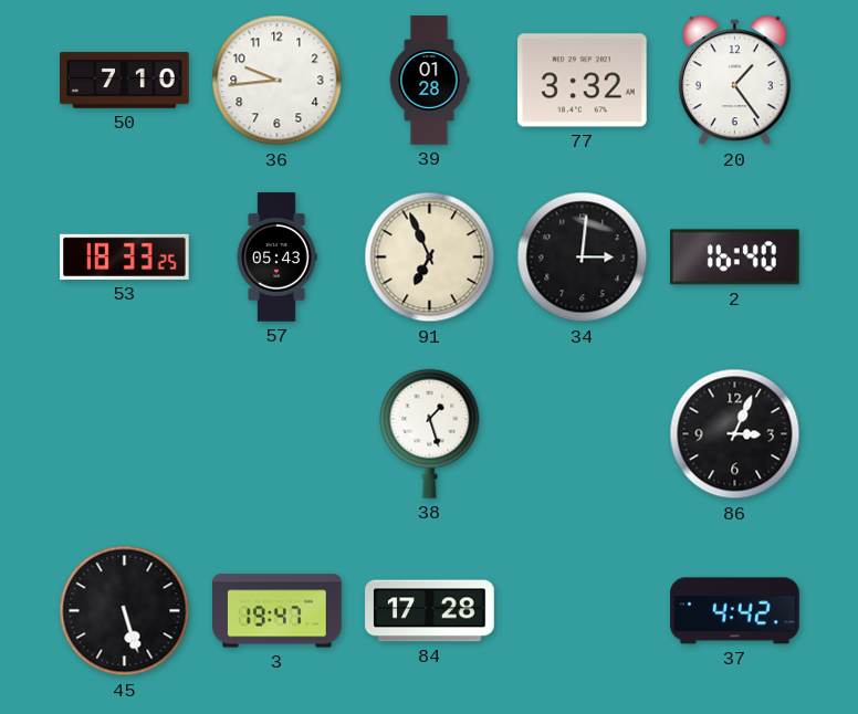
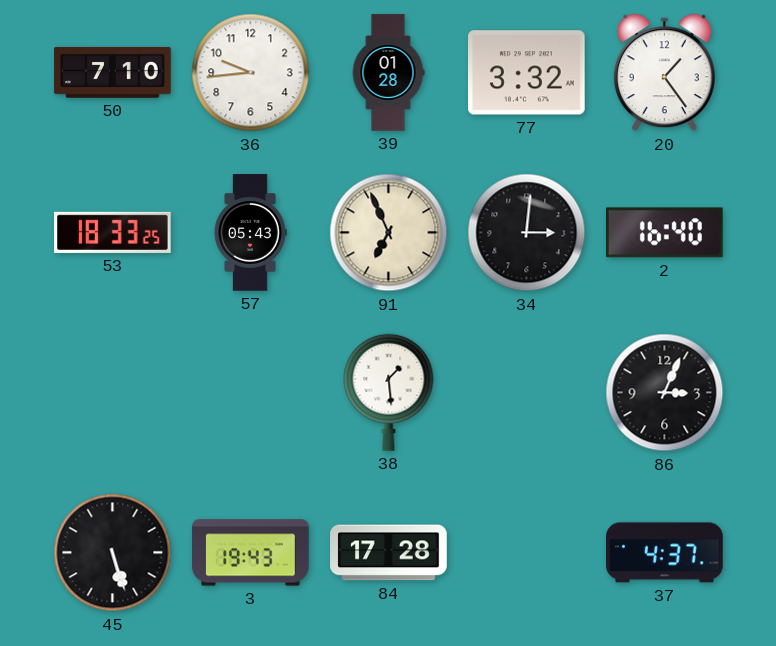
38: 1:27 -> 1:29 (389, 392)
3: 19:47 -> 19:43 (251, 553)
37: 4:42 -> 4:37 (665, 553)
